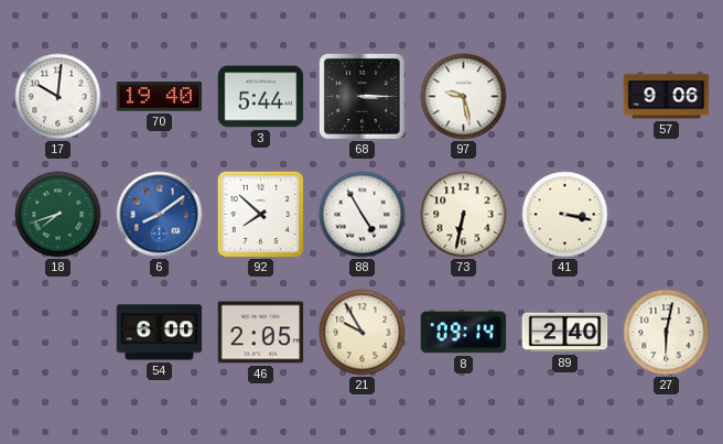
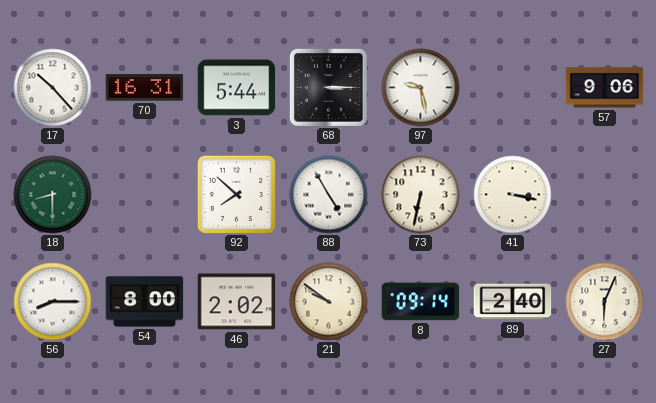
17: 10:01 -> 10:23 (53, 88)
70: 19:40 -> 16:31 (145, 88)
18: 7:42 -> 8:30 (53, 195)
6: 8:09 -> none (160, 215)
56: none -> 8:15 (53, 302)
54: 6:00 -> 8:00 (145, 302)
46: 2:05 -> 2:02 (237, 302)
21: 9:55 -> 9:51 (329, 302)
27: 6:02 -> 6:04 (605, 302)
